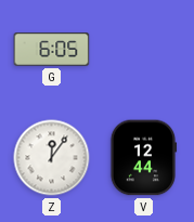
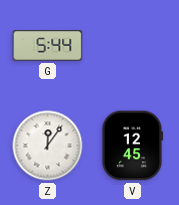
G: 6:05 -> 5:44 (48, 46)
V: 12:44 -> 12:45 (132, 146)
